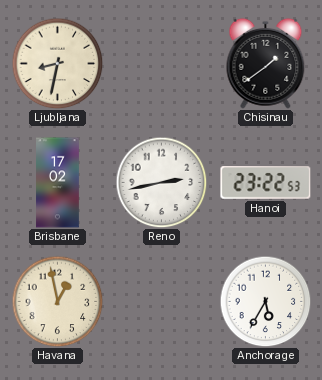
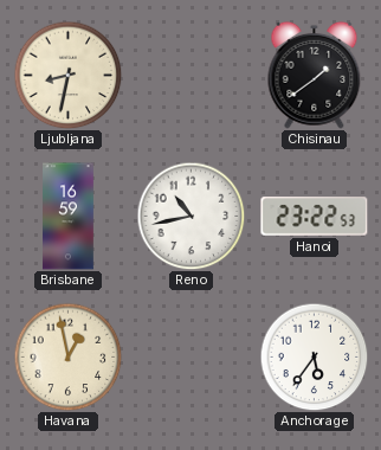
Brisbane: 17:02 -> 16:59 (69, 217)
Reno: 2:43 -> 10:43 (190, 216)
Anchorage: 5:35 -> 5:36 (314, 356)
